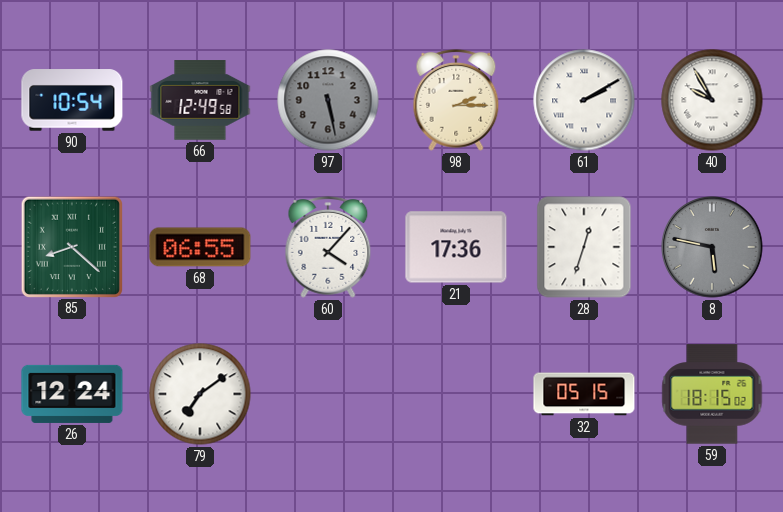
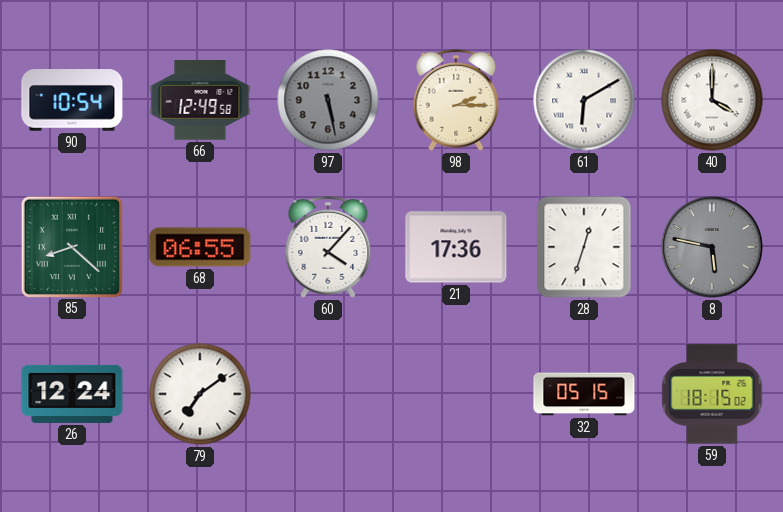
61: 2:10 -> 6:10 (584, 100)
40: 9:55 -> 4:00 (712, 100)
